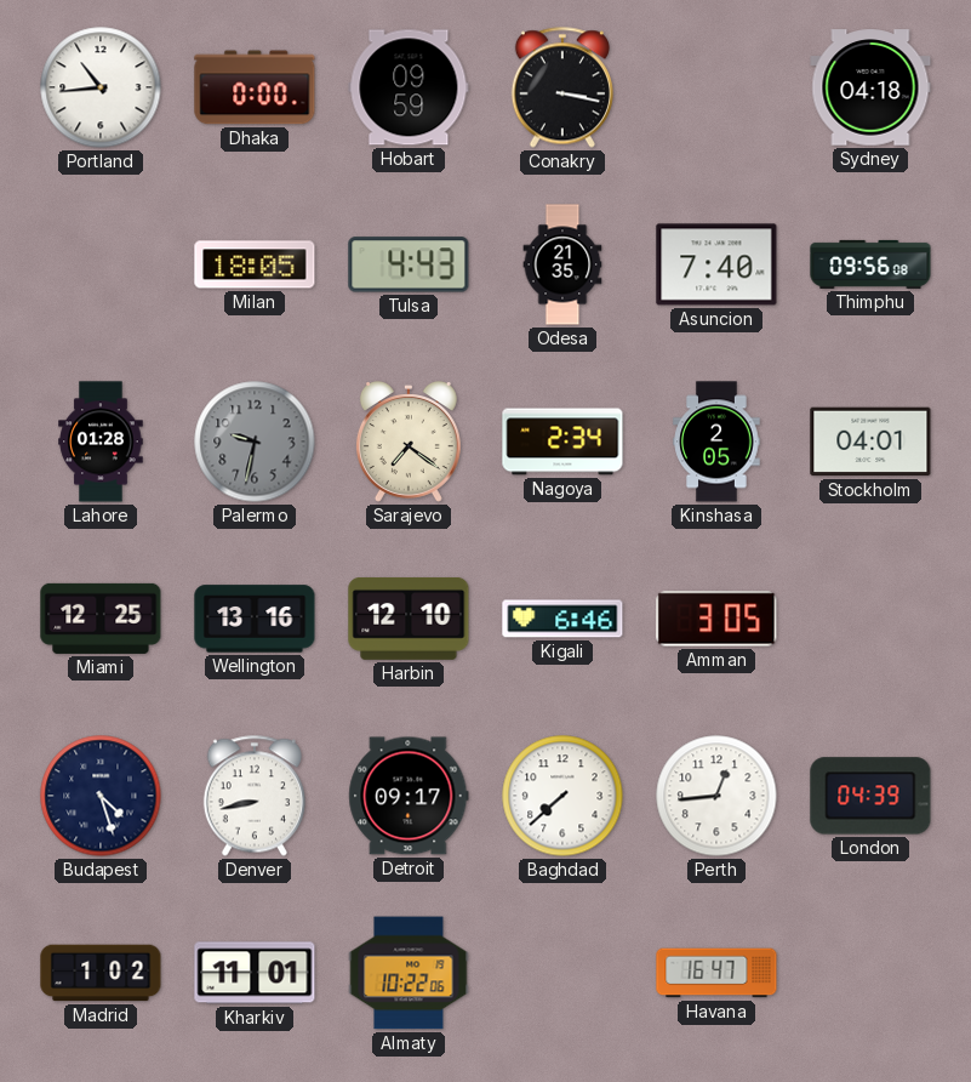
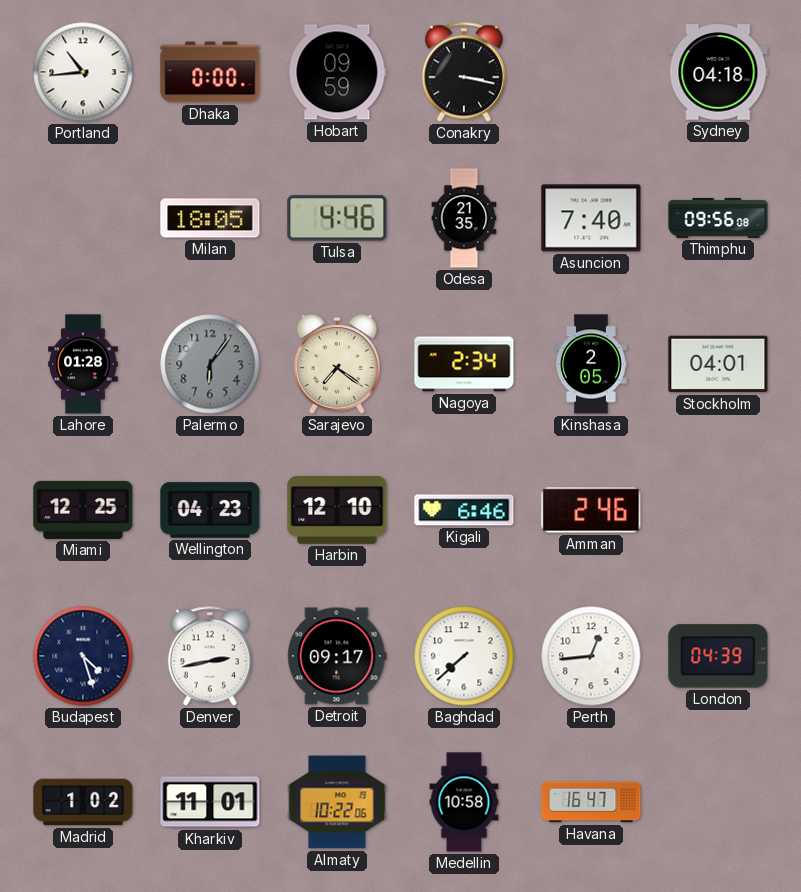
Tulsa: 4:43 -> 4:46 (337, 218)
Palermo: 9:32 -> 6:06 (210, 364)
Wellington: 13:16 -> 04:23 (210, 510)
Amman: 3:05 -> 2:46 (591, 510)
Denver: 8:43 -> 2:43 (210, 656)
Medellin: none -> 10:58 (464, 802)
